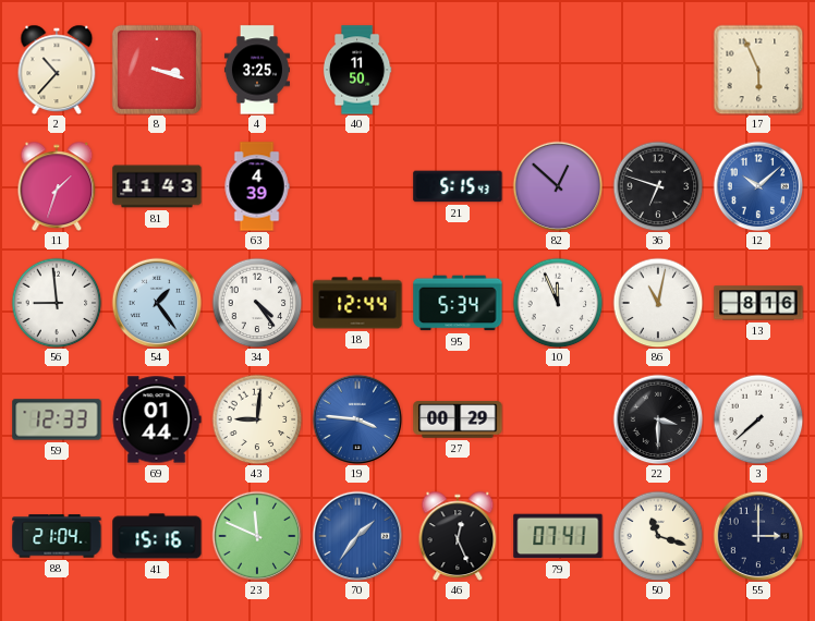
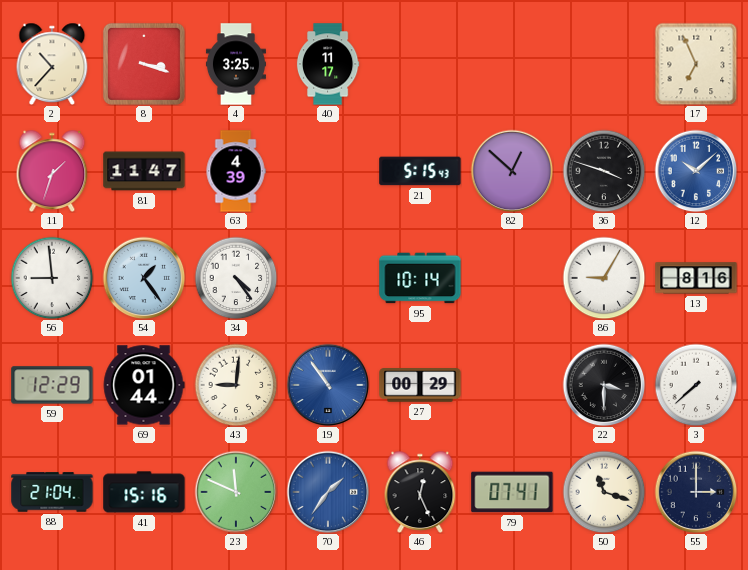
40: 11:50 -> 11:17 (328, 64)
17: 5:56 -> 6:56 (696, 64)
81: 11:43 -> 11:47 (144, 171)
36: 6:48 -> 3:48 (604, 171)
18: 12:44 -> none (357, 303)
95: 5:34 -> 10:14 (420, 278)
10: 11:56 -> none (558, 303)
86: 11:02 -> 9:05 (604, 278)
59: 12:33 -> 12:29 (52, 385)
19: 3:46 -> 10:54 (328, 385)
